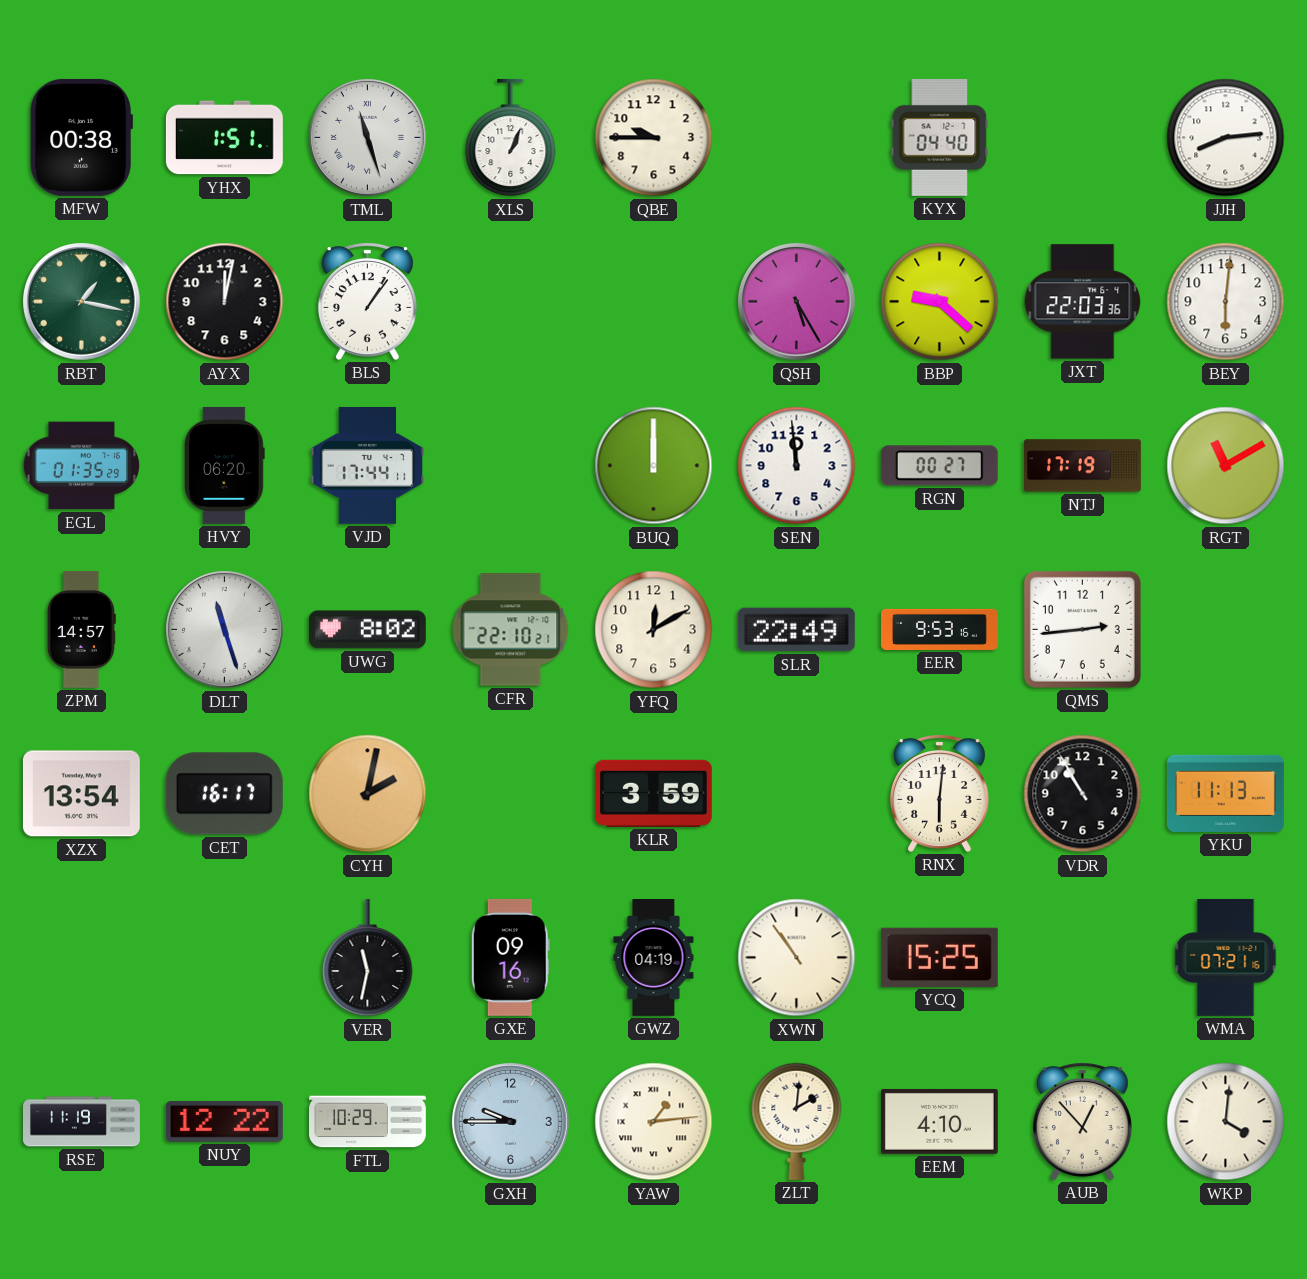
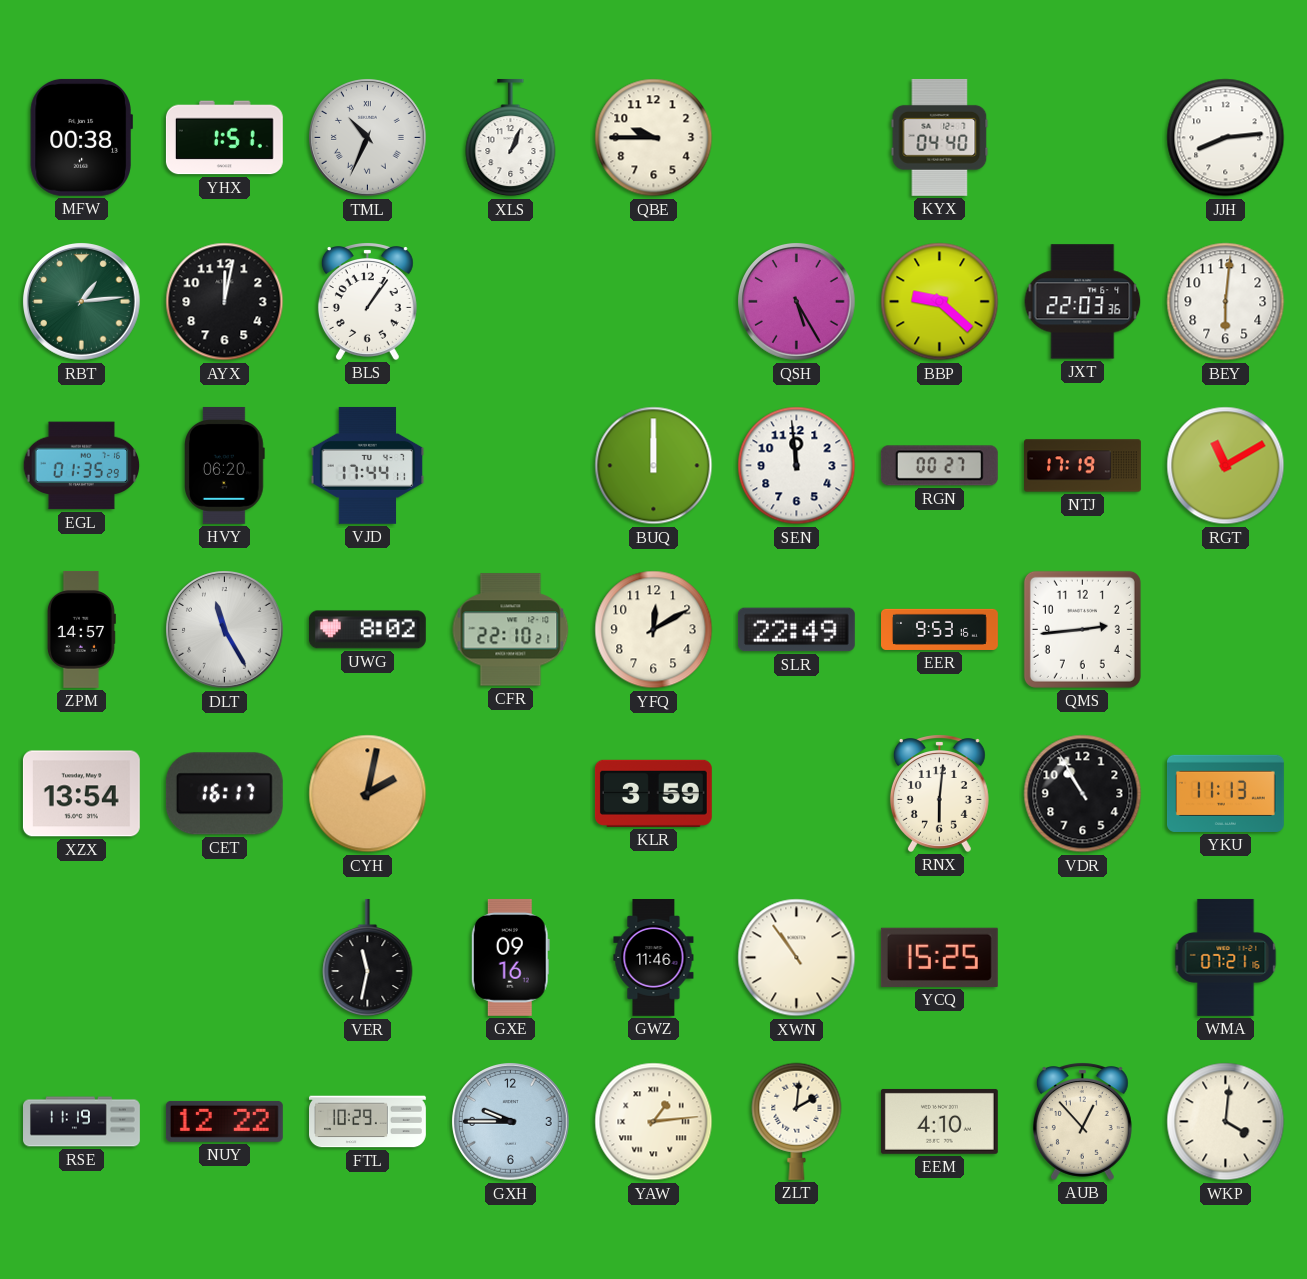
TML: 11:27 -> 10:34 (368, 138)
RBT: 1:17 -> 1:14 (82, 302)
DLT: 11:27 -> 11:25 (225, 630)
GWZ: 04:19 -> 11:46 (654, 958)
